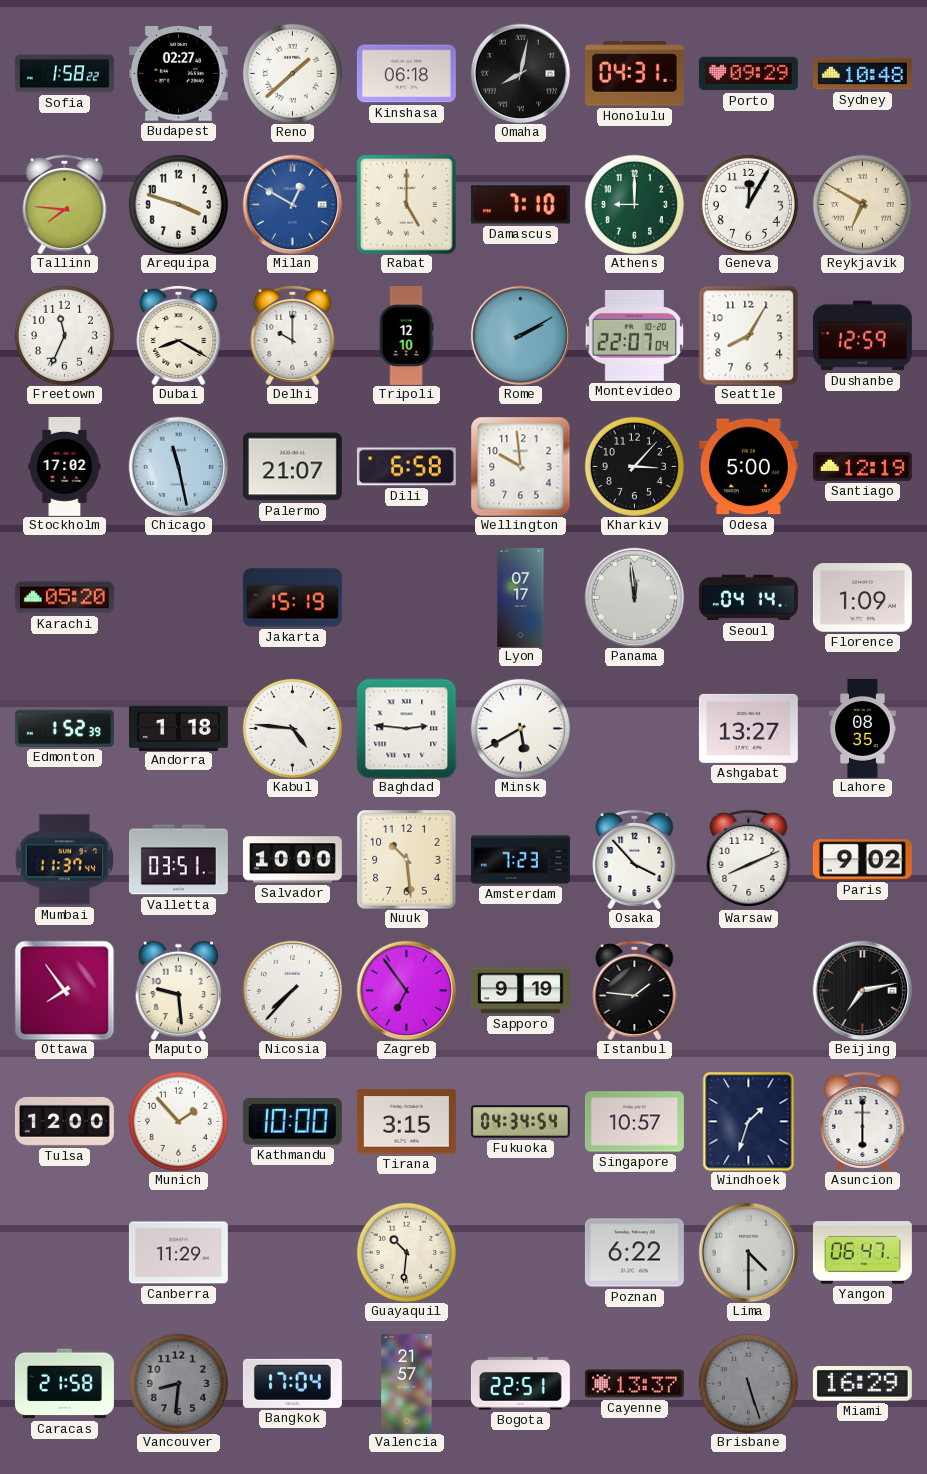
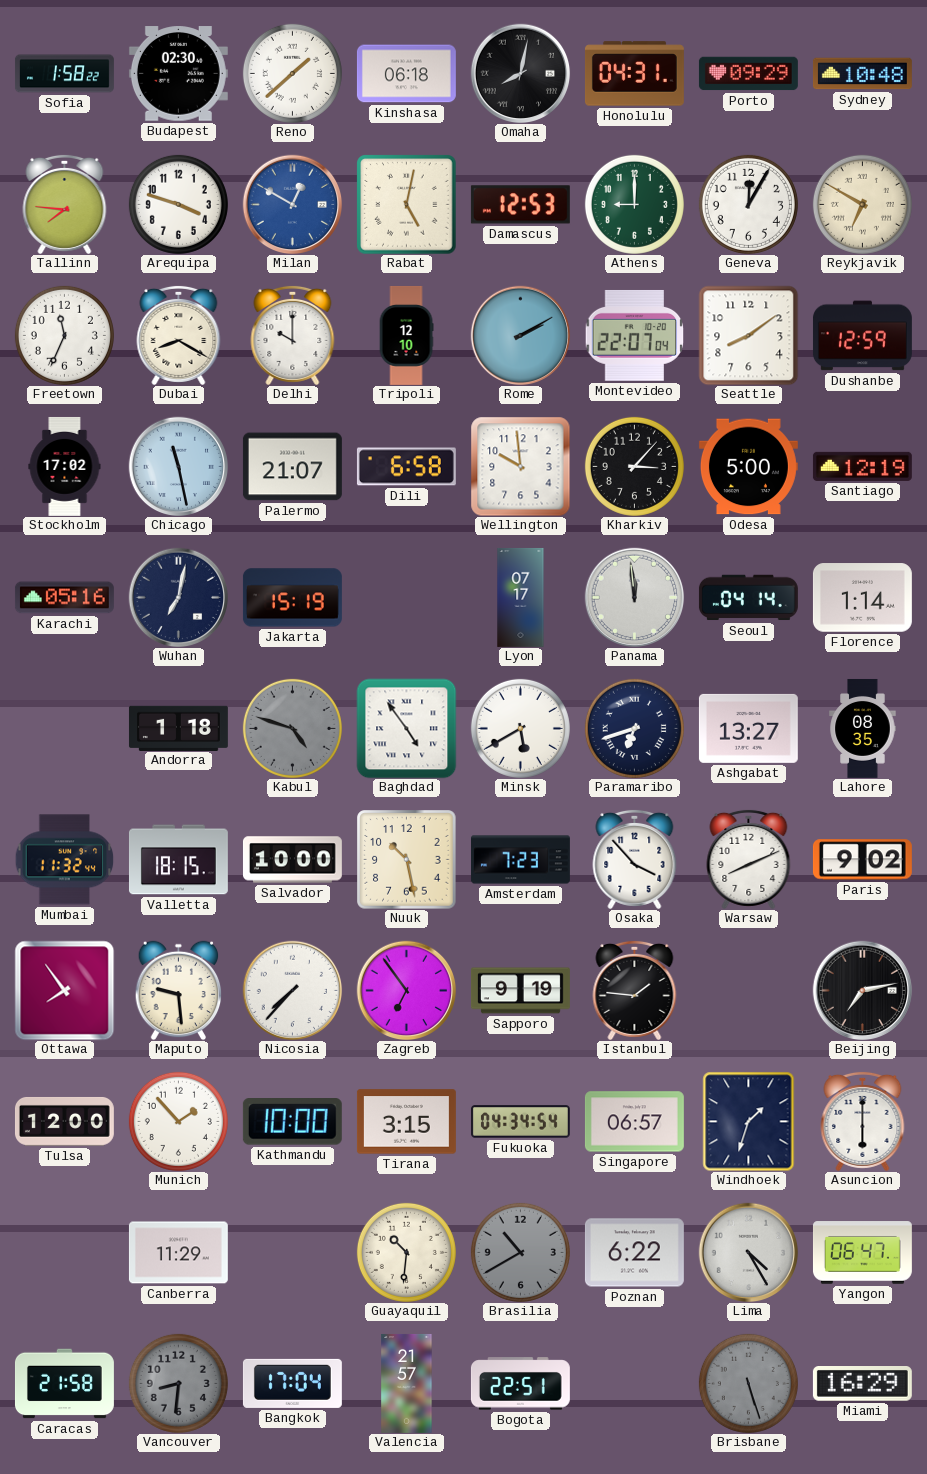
Budapest: 02:27 -> 02:30 (178, 74)
Rabat: 5:00 -> 5:02 (406, 204)
Damascus: 7:10 -> 12:53 (520, 205)
Seattle: 8:05 -> 8:09 (748, 335)
Karachi: 05:20 -> 05:16 (64, 598)
Wuhan: none -> 7:02 (178, 597)
Florence: 1:09 -> 1:14 (862, 598)
Edmonton: 1:52 -> none (64, 728)
Kabul: 4:46 -> 4:48 (292, 728)
Kabul dial: white -> grey (292, 728)
Baghdad: 2:46 -> 4:54 (406, 728)
Paramaribo: none -> 6:42 (634, 728)
Mumbai: 11:37 -> 11:32 (64, 860)
Valletta: 03:51 -> 18:15 (178, 860)
Nuuk: 10:29 -> 10:28 (406, 859)
Singapore: 10:57 -> 06:57 (634, 1122)
Brasilia: none -> 10:40 (520, 1252)
Lima: 4:30 -> 4:25 (748, 1252)
Cayenne: 13:37 -> none (634, 1384)
